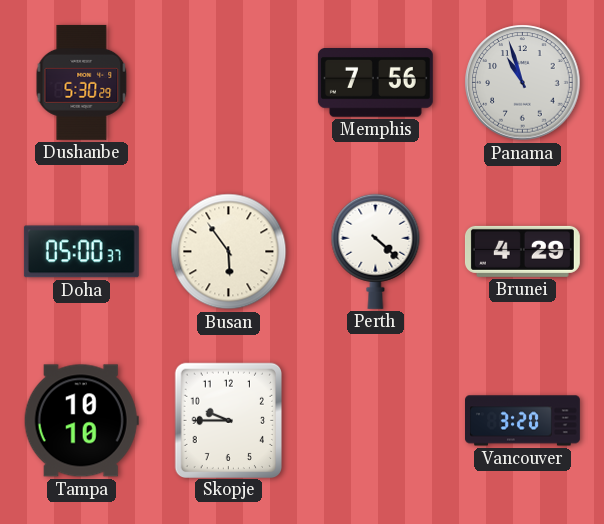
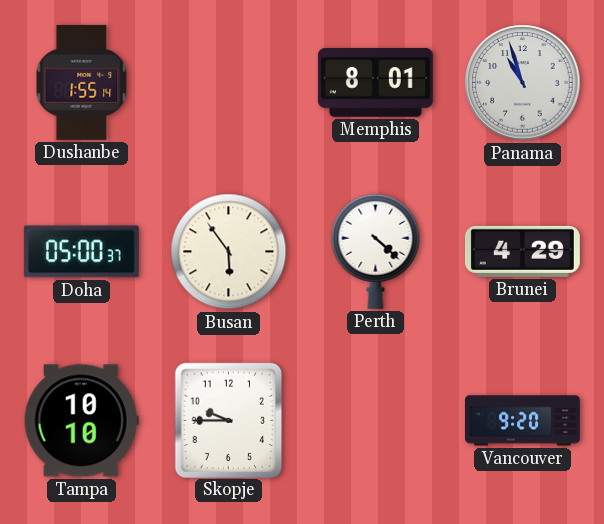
Dushanbe: 5:30 -> 1:55 (82, 82)
Memphis: 7:56 -> 8:01 (375, 83)
Vancouver: 3:20 -> 9:20 (523, 421)
